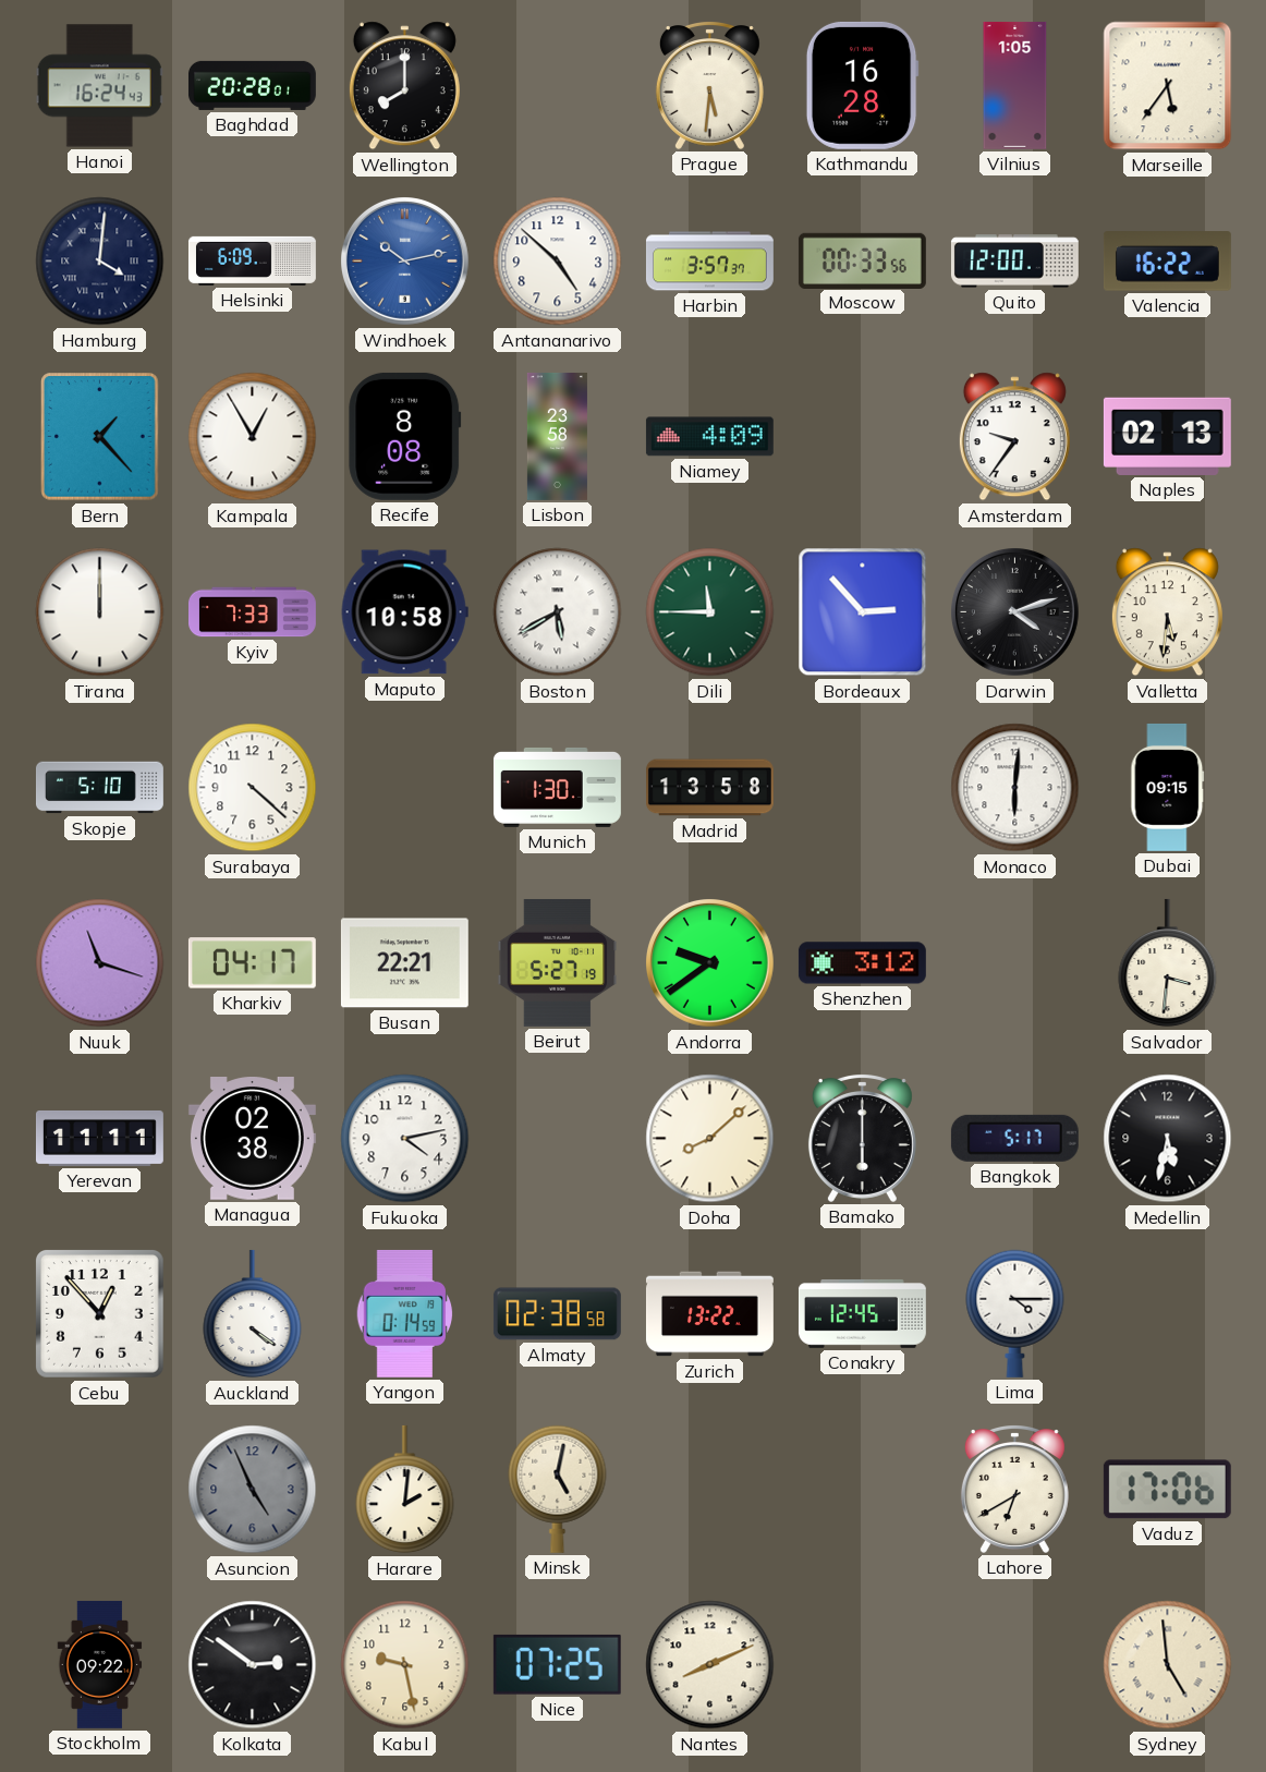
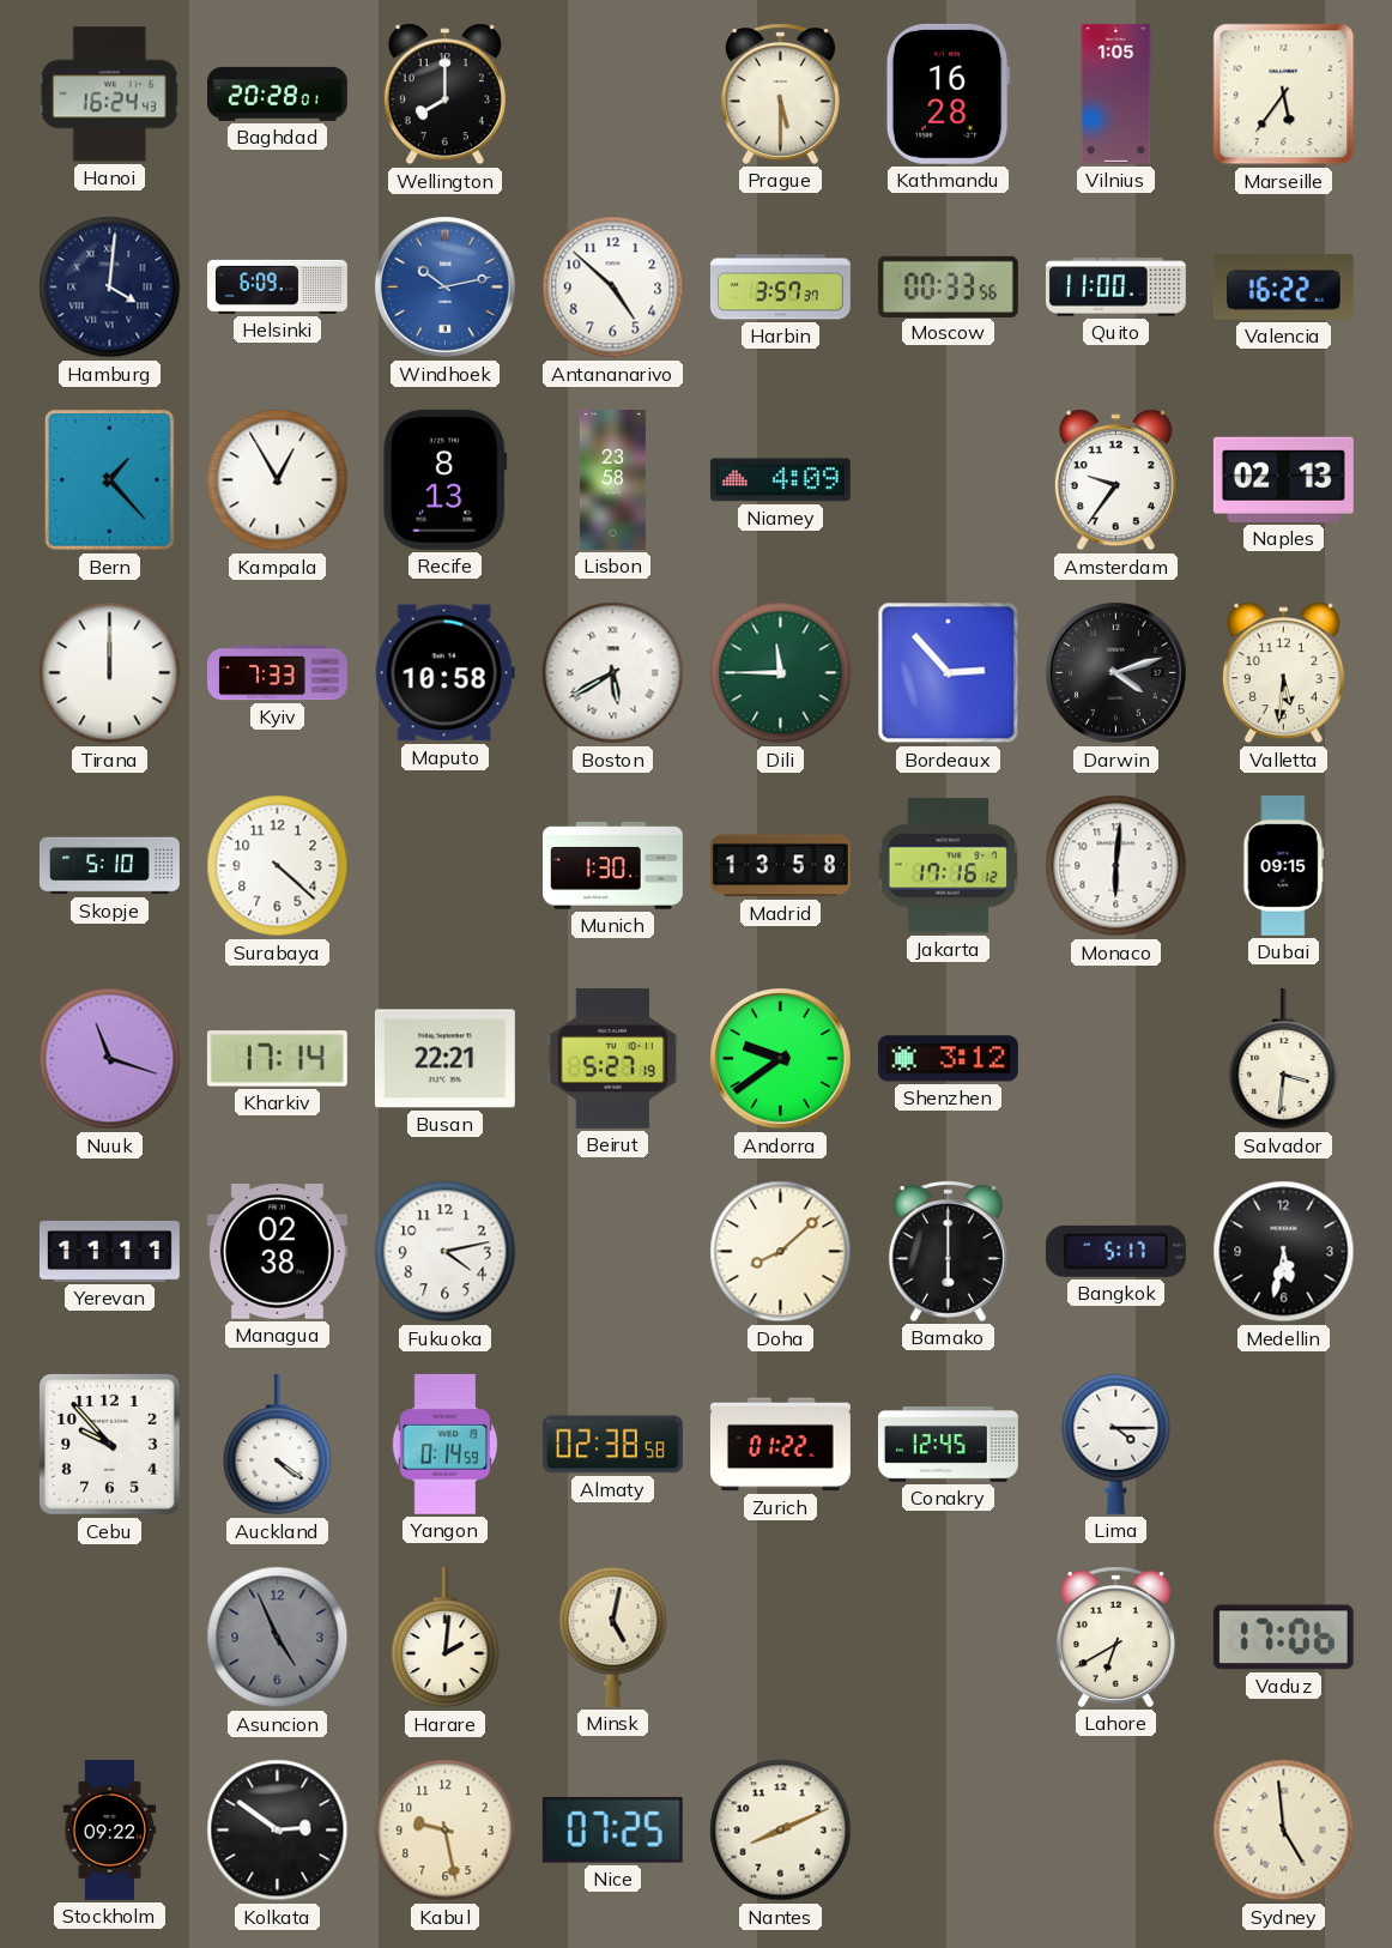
Prague: 5:31 -> 5:30 (780, 95)
Quito: 12:00 -> 11:00 (1115, 288)
Recife: 8:08 -> 8:13 (446, 479)
Jakarta: none -> 17:16 (949, 866)
Kharkiv: 04:17 -> 17:14 (277, 1059)
Cebu: 12:53 -> 9:53 (110, 1445)
Zurich: 13:22 -> 01:22 (780, 1445)
